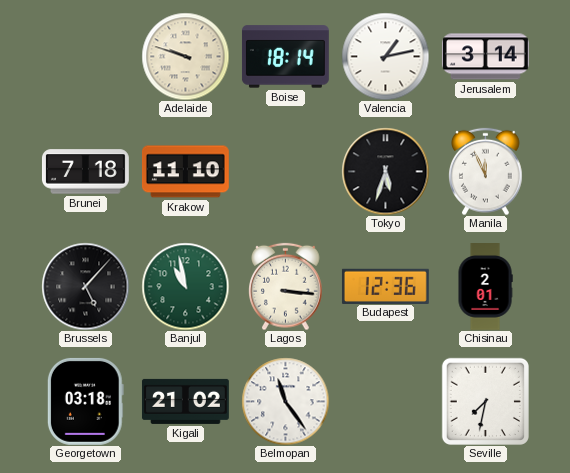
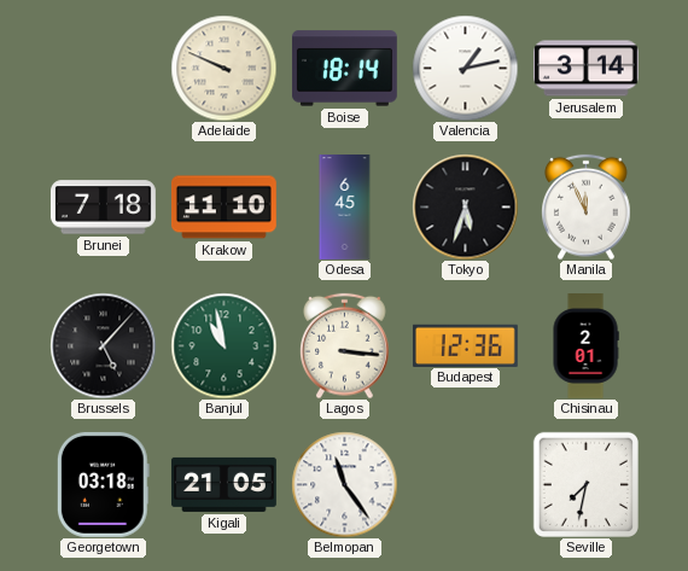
Adelaide: 9:48 -> 9:49 (223, 68)
Odesa: none -> 6:45 (345, 208)
Kigali: 21:02 -> 21:05 (223, 484)
